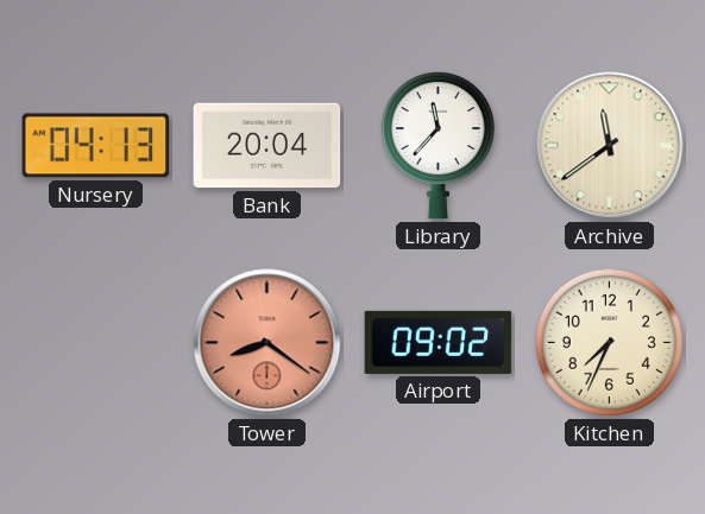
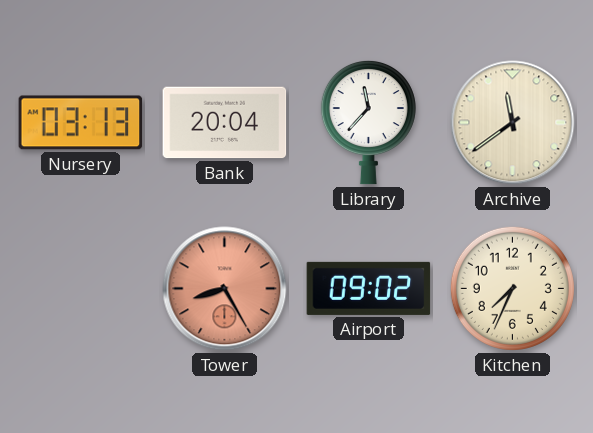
Nursery: 04:13 -> 03:13 (81, 123)
Tower: 8:21 -> 8:25 (225, 289)
